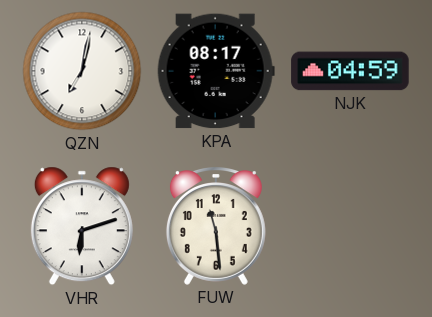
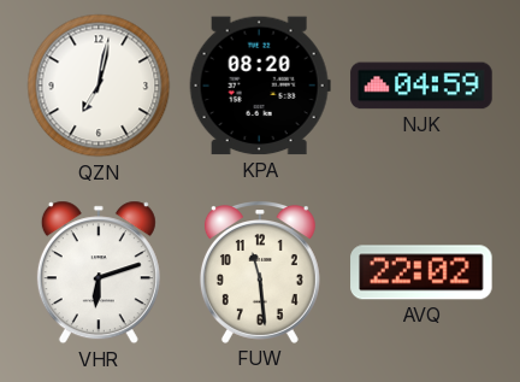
KPA: 08:17 -> 08:20 (260, 86)
AVQ: none -> 22:02 (421, 272)
